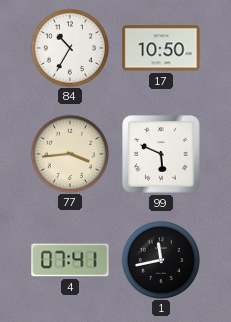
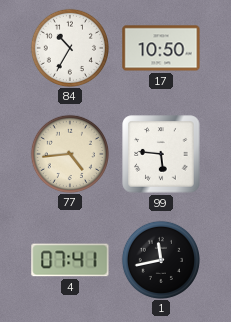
77: 3:44 -> 4:44 (69, 153)
99: 5:49 -> 5:46 (161, 154)
